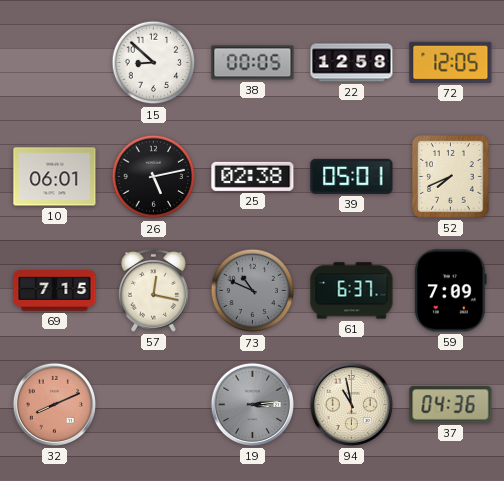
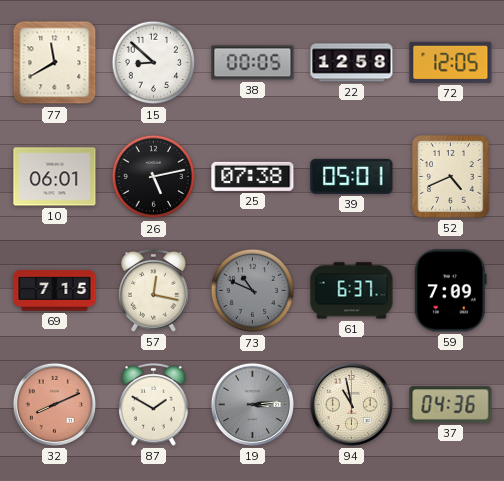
77: none -> 11:40 (55, 63)
25: 02:38 -> 07:38 (253, 176)
52: 7:41 -> 4:41 (451, 177)
87: none -> 1:50 (154, 405)
